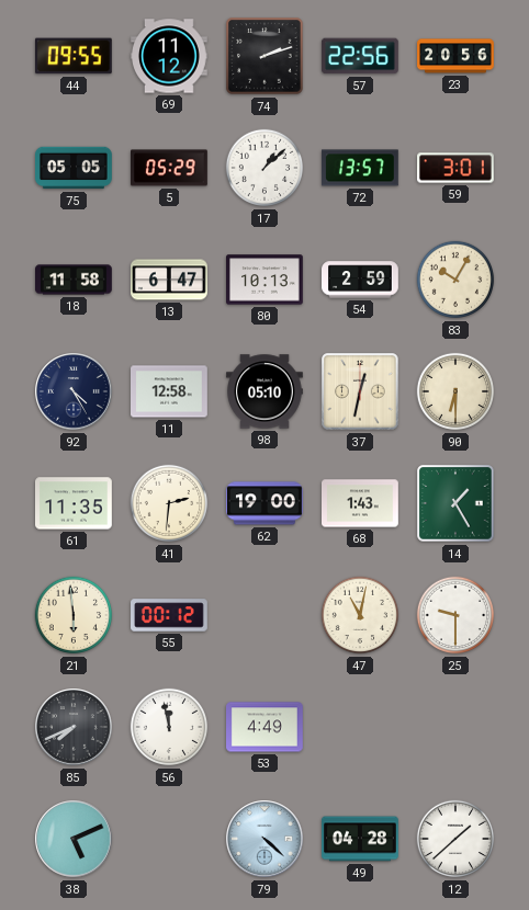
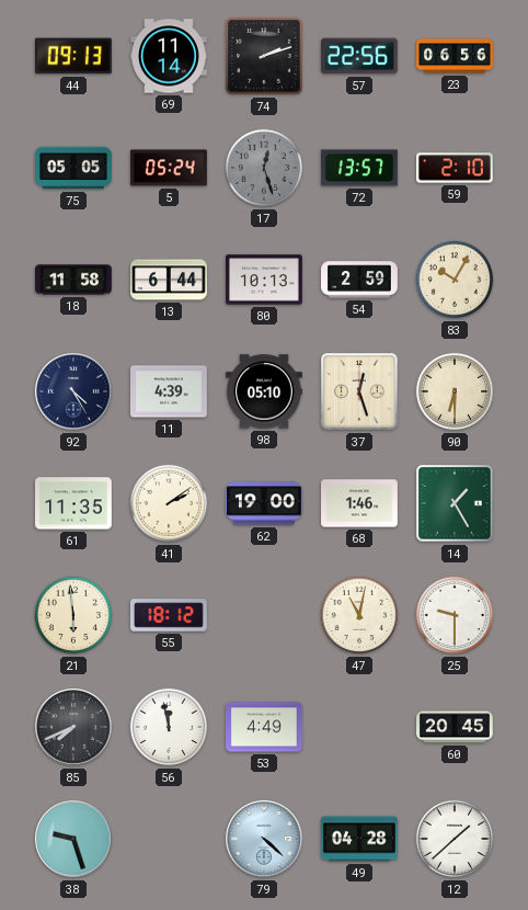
44: 09:55 -> 09:13 (73, 56)
69: 11:12 -> 11:14 (170, 56)
23: 20:56 -> 06:56 (455, 56)
5: 05:29 -> 05:24 (170, 168)
17: 1:08 -> 12:27 (264, 168)
17 dial: white -> grey (264, 168)
59: 3:01 -> 2:10 (456, 168)
13: 6:47 -> 6:44 (170, 280)
11: 12:58 -> 4:39 (170, 391)
37: 12:32 -> 12:27 (359, 391)
41: 2:31 -> 2:09 (169, 503)
68: 1:43 -> 1:46 (360, 503)
55: 00:12 -> 18:12 (170, 615)
60: none -> 20:45 (456, 727)
38: 5:11 -> 9:27 (73, 839)
